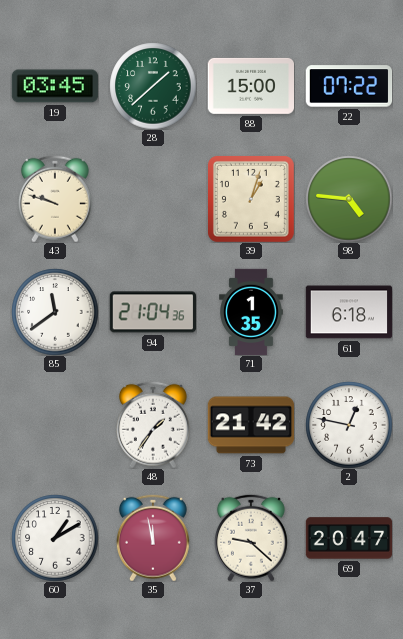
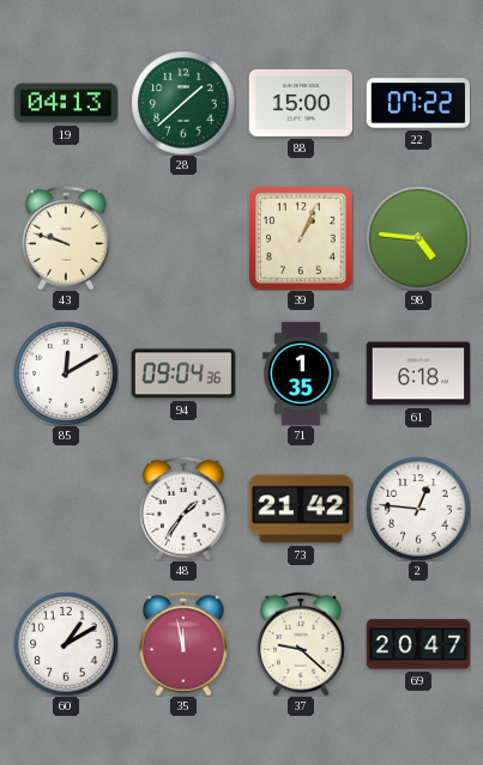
19: 03:45 -> 04:13 (66, 103)
39: 1:03 -> 1:04 (301, 238)
85: 11:39 -> 12:10 (66, 374)
94: 21:04 -> 09:04 (182, 374)
2: 12:47 -> 12:46 (418, 509)
